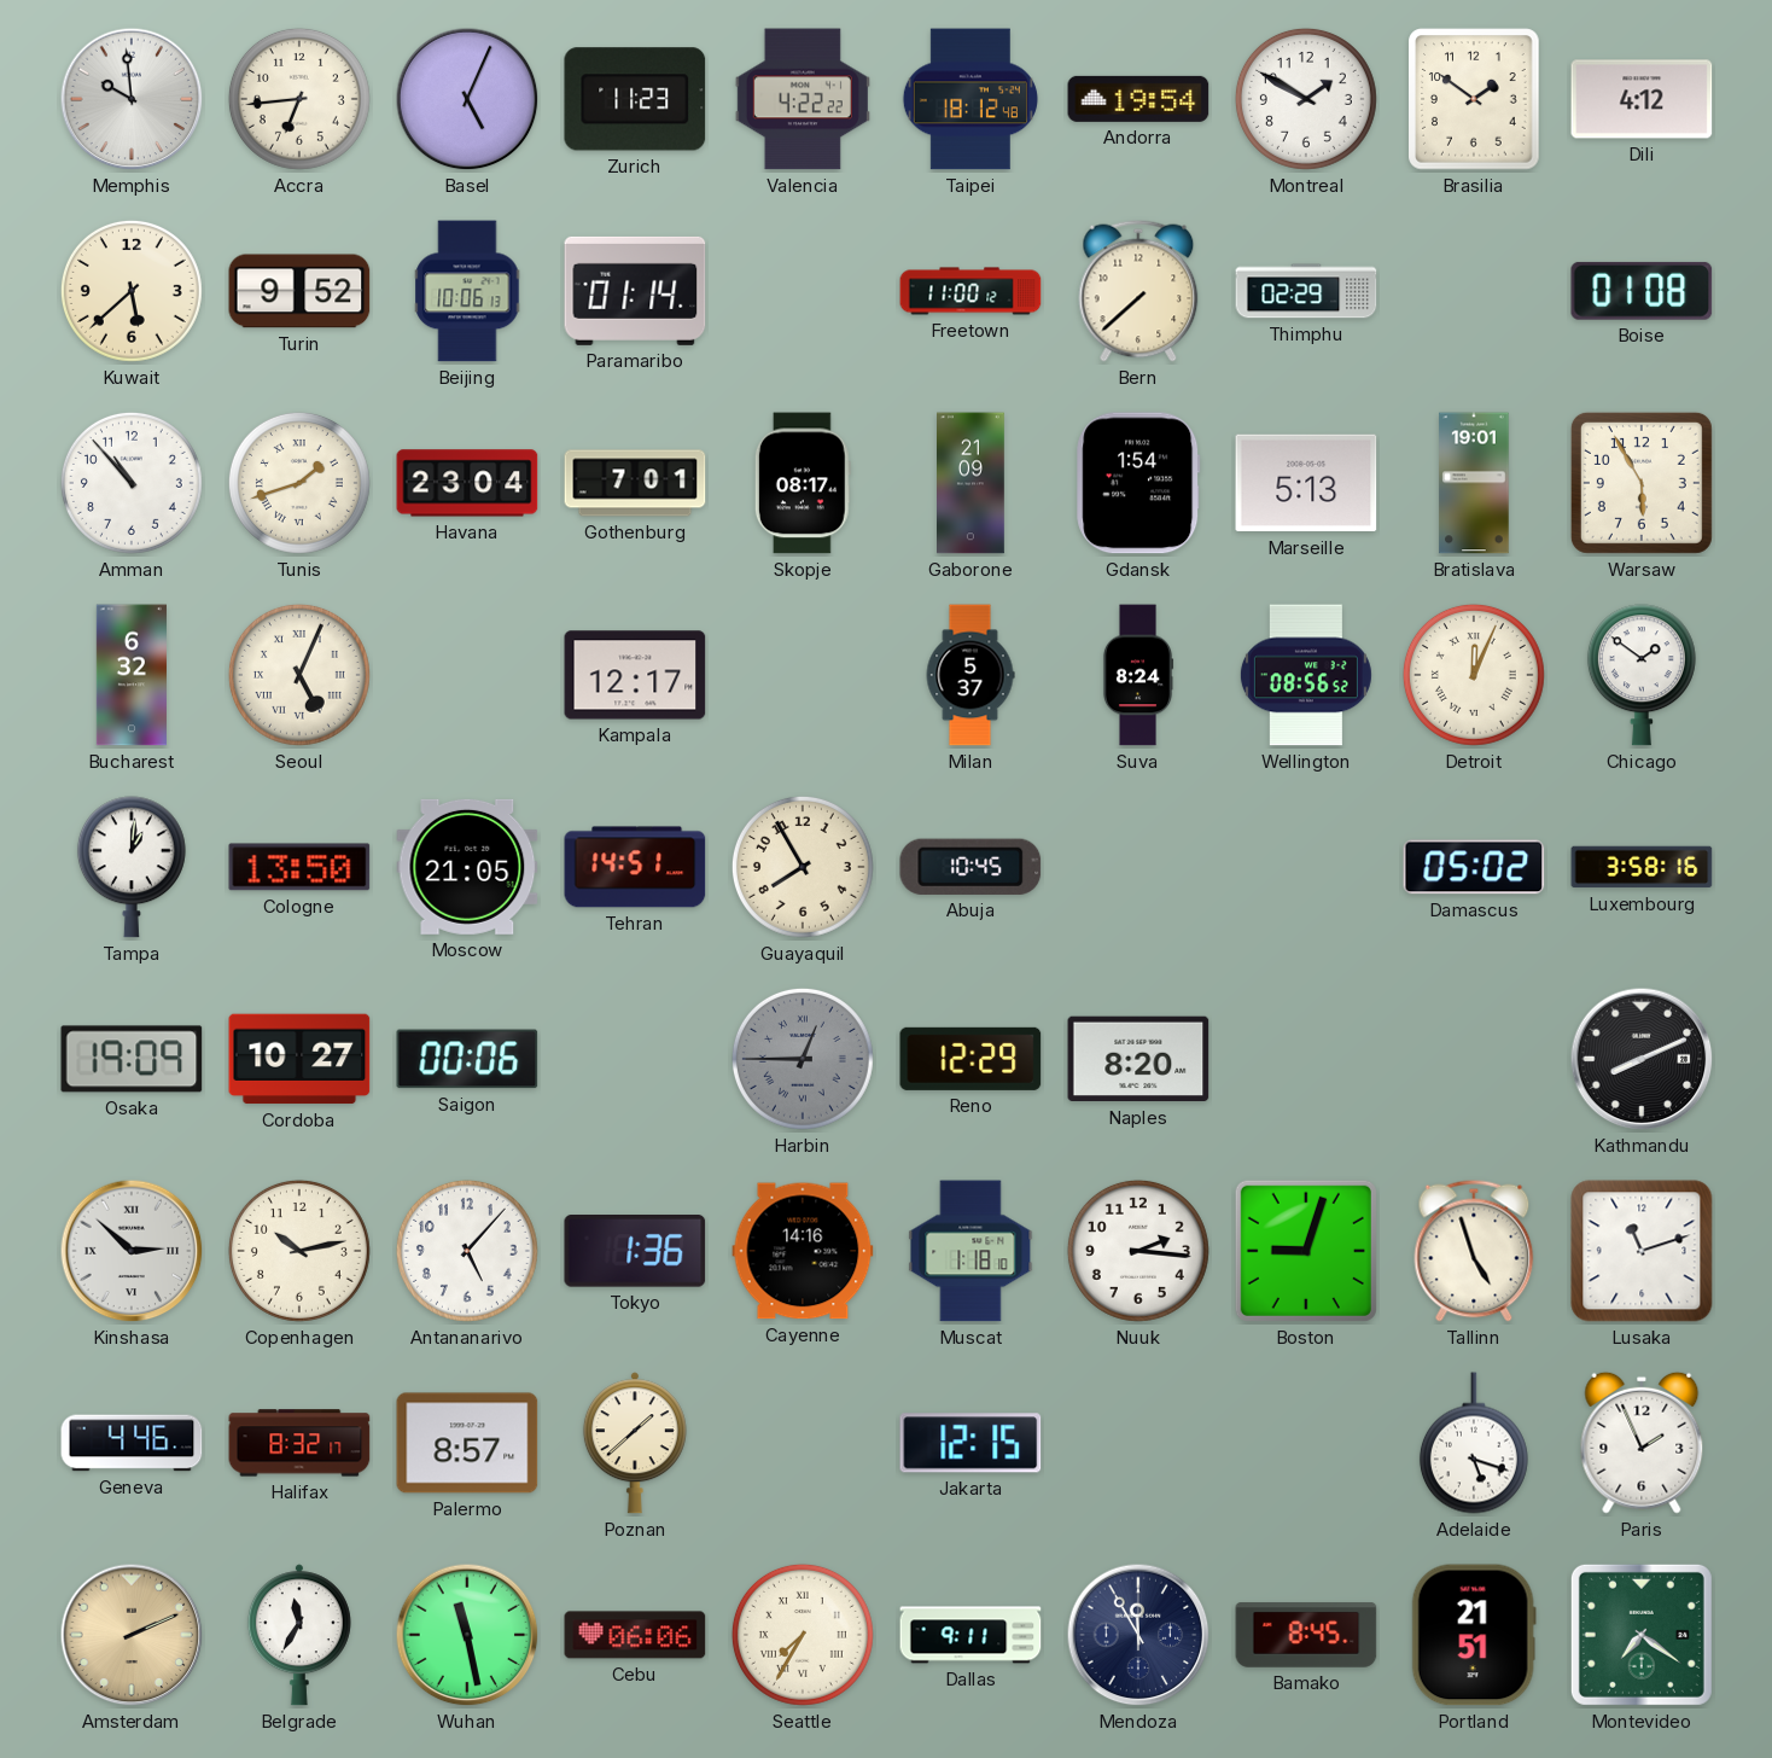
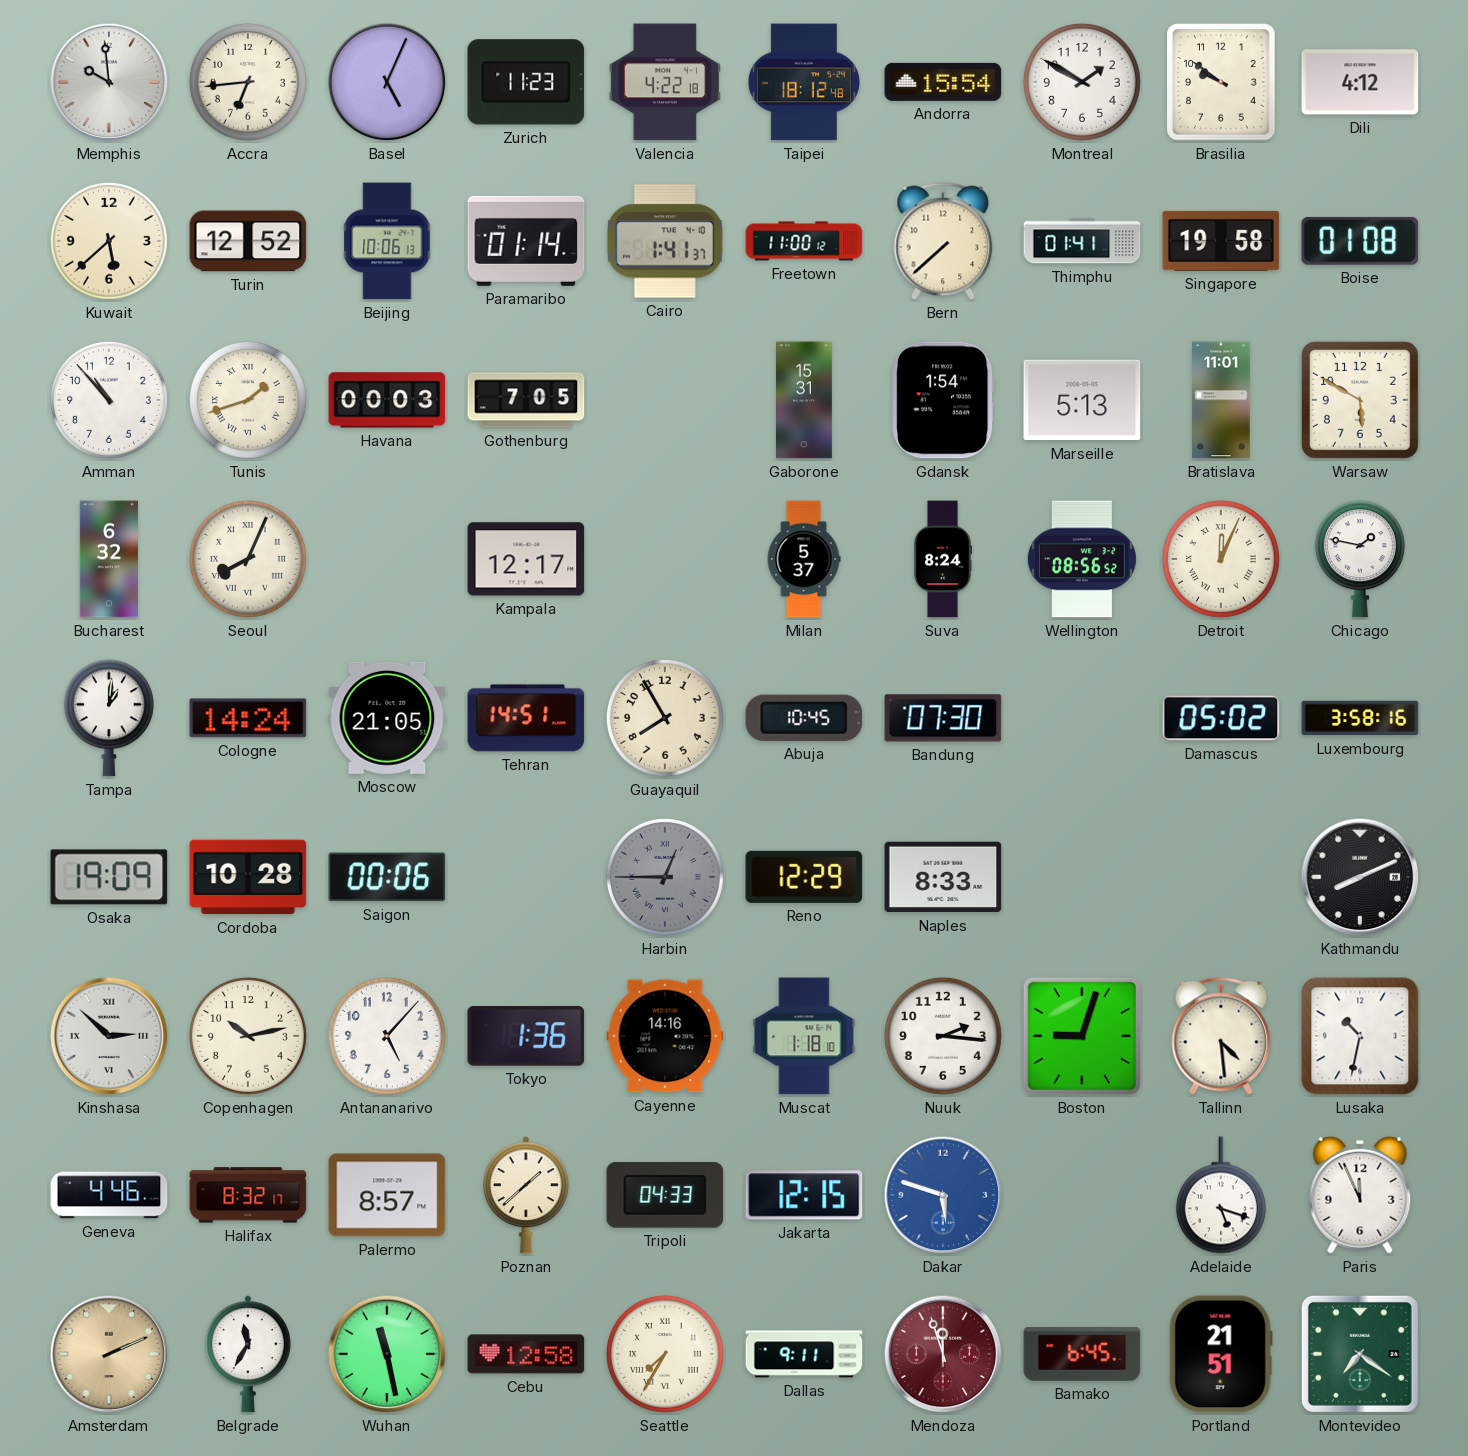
Valencia: 4:22:22 -> 4:22:18 (665, 82)
Andorra: 19:54 -> 15:54 (943, 82)
Brasilia: 1:51 -> 9:51 (1221, 82)
Turin: 9:52 -> 12:52 (248, 241)
Cairo: none -> 1:41 (665, 241)
Thimphu: 02:29 -> 01:41 (1082, 241)
Singapore: none -> 19:58 (1221, 241)
Havana: 23:04 -> 00:03 (387, 400)
Gothenburg: 7:01 -> 7:05 (526, 400)
Skopje: 08:17 -> none (803, 483)
Gaborone: 21:09 -> 15:31 (805, 400)
Bratislava: 19:01 -> 11:01 (1221, 400)
Warsaw: 5:55 -> 5:50 (1360, 400)
Seoul: 5:04 -> 8:04 (248, 559)
Chicago: 1:51 -> 1:47 (1360, 559)
Cologne: 13:50 -> 14:24 (248, 718)
Bandung: none -> 07:30 (943, 718)
Cordoba: 10:27 -> 10:28 (248, 877)
Naples: 8:20 -> 8:33 (943, 877)
Tallinn: 4:57 -> 4:29 (1221, 1036)
Lusaka: 11:12 -> 10:32 (1360, 1036)
Tripoli: none -> 04:33 (665, 1195)
Dakar: none -> 5:48 (943, 1195)
Paris: 1:56 -> 11:56 (1360, 1195)
Cebu: 06:06 -> 12:58 (526, 1354)
Mendoza: 11:55 -> 11:57 (943, 1354)
Mendoza dial: navy -> burgundy (943, 1354)
Bamako: 8:45 -> 6:45 (1082, 1354)
